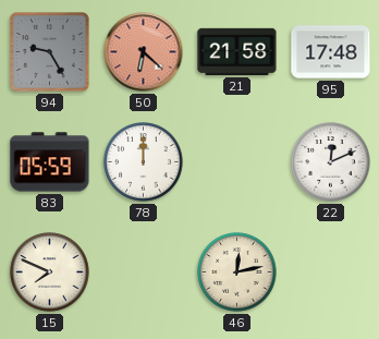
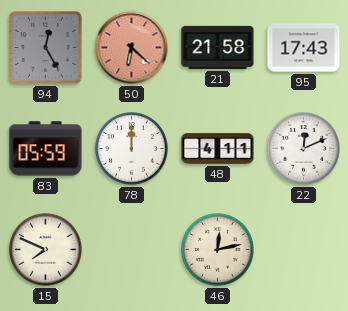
94: 9:25 -> 12:25 (46, 48)
95: 17:48 -> 17:43 (304, 48)
48: none -> 4:11 (218, 149)
